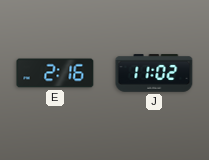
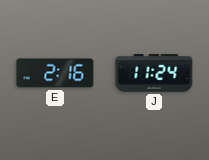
J: 11:02 -> 11:24 (154, 73)
